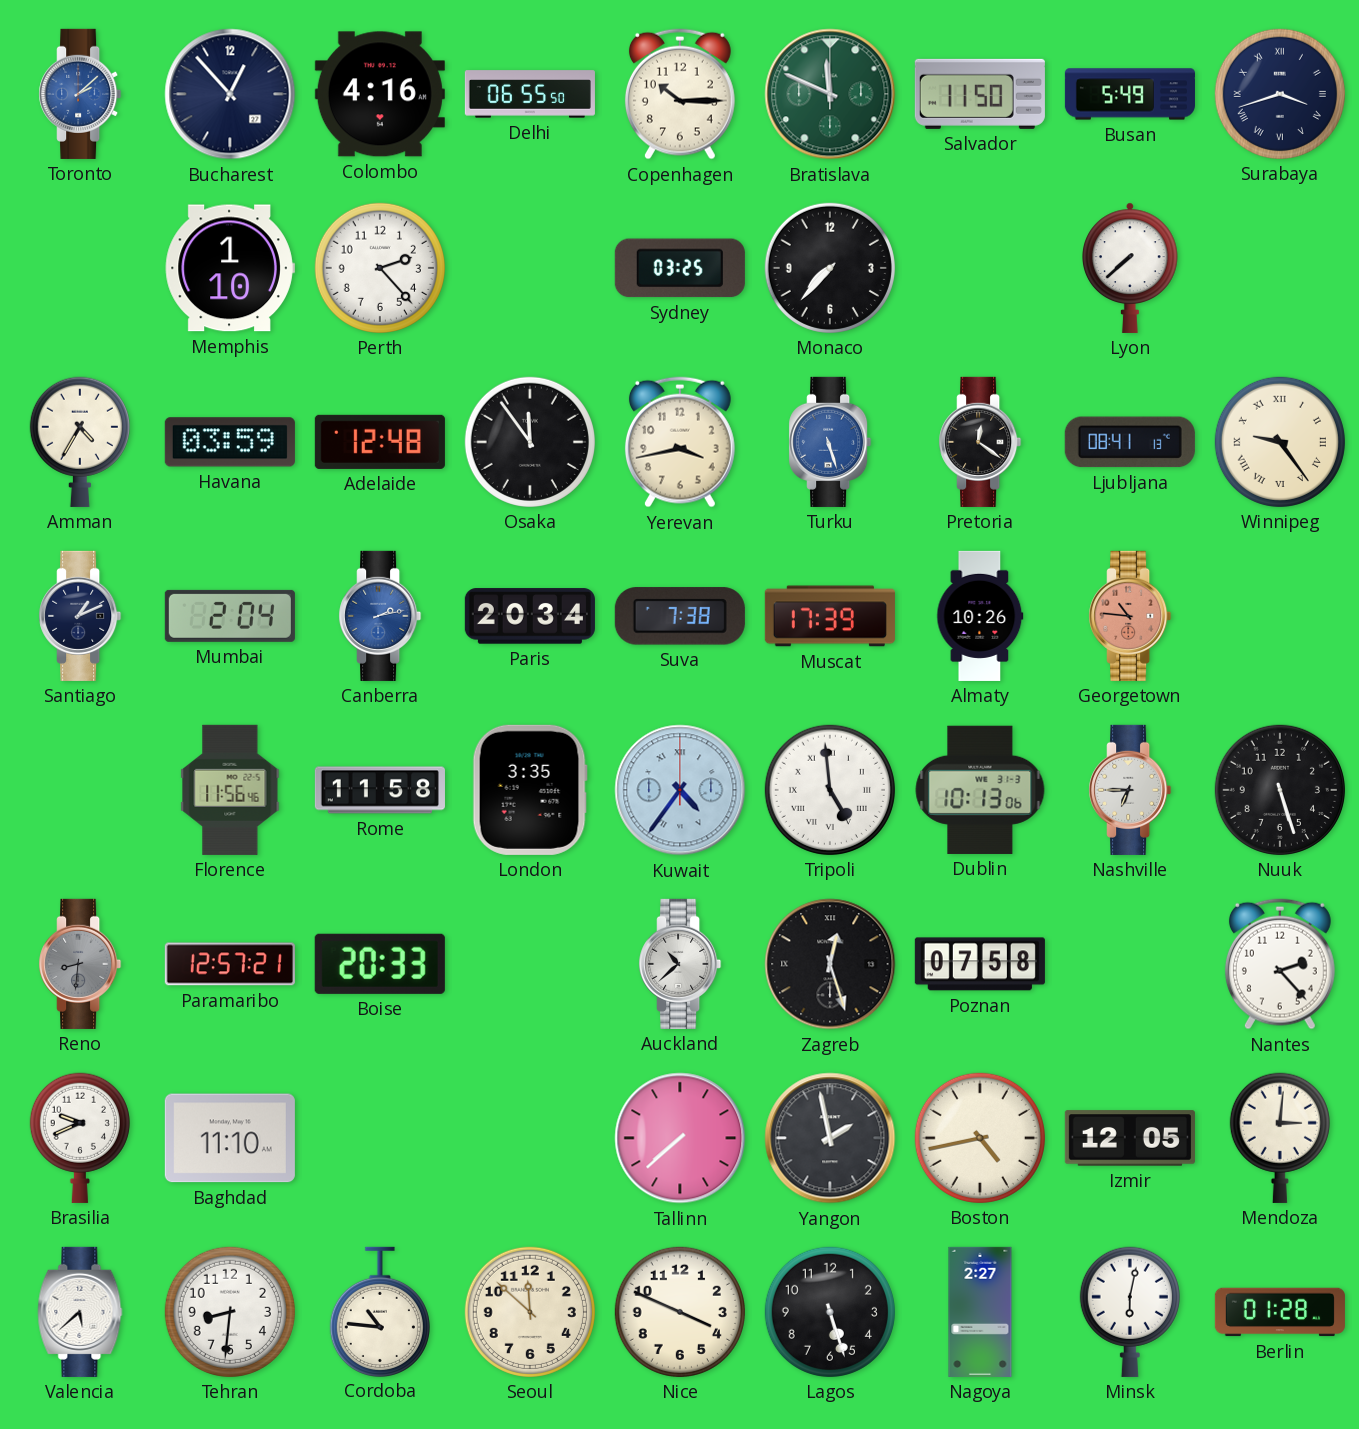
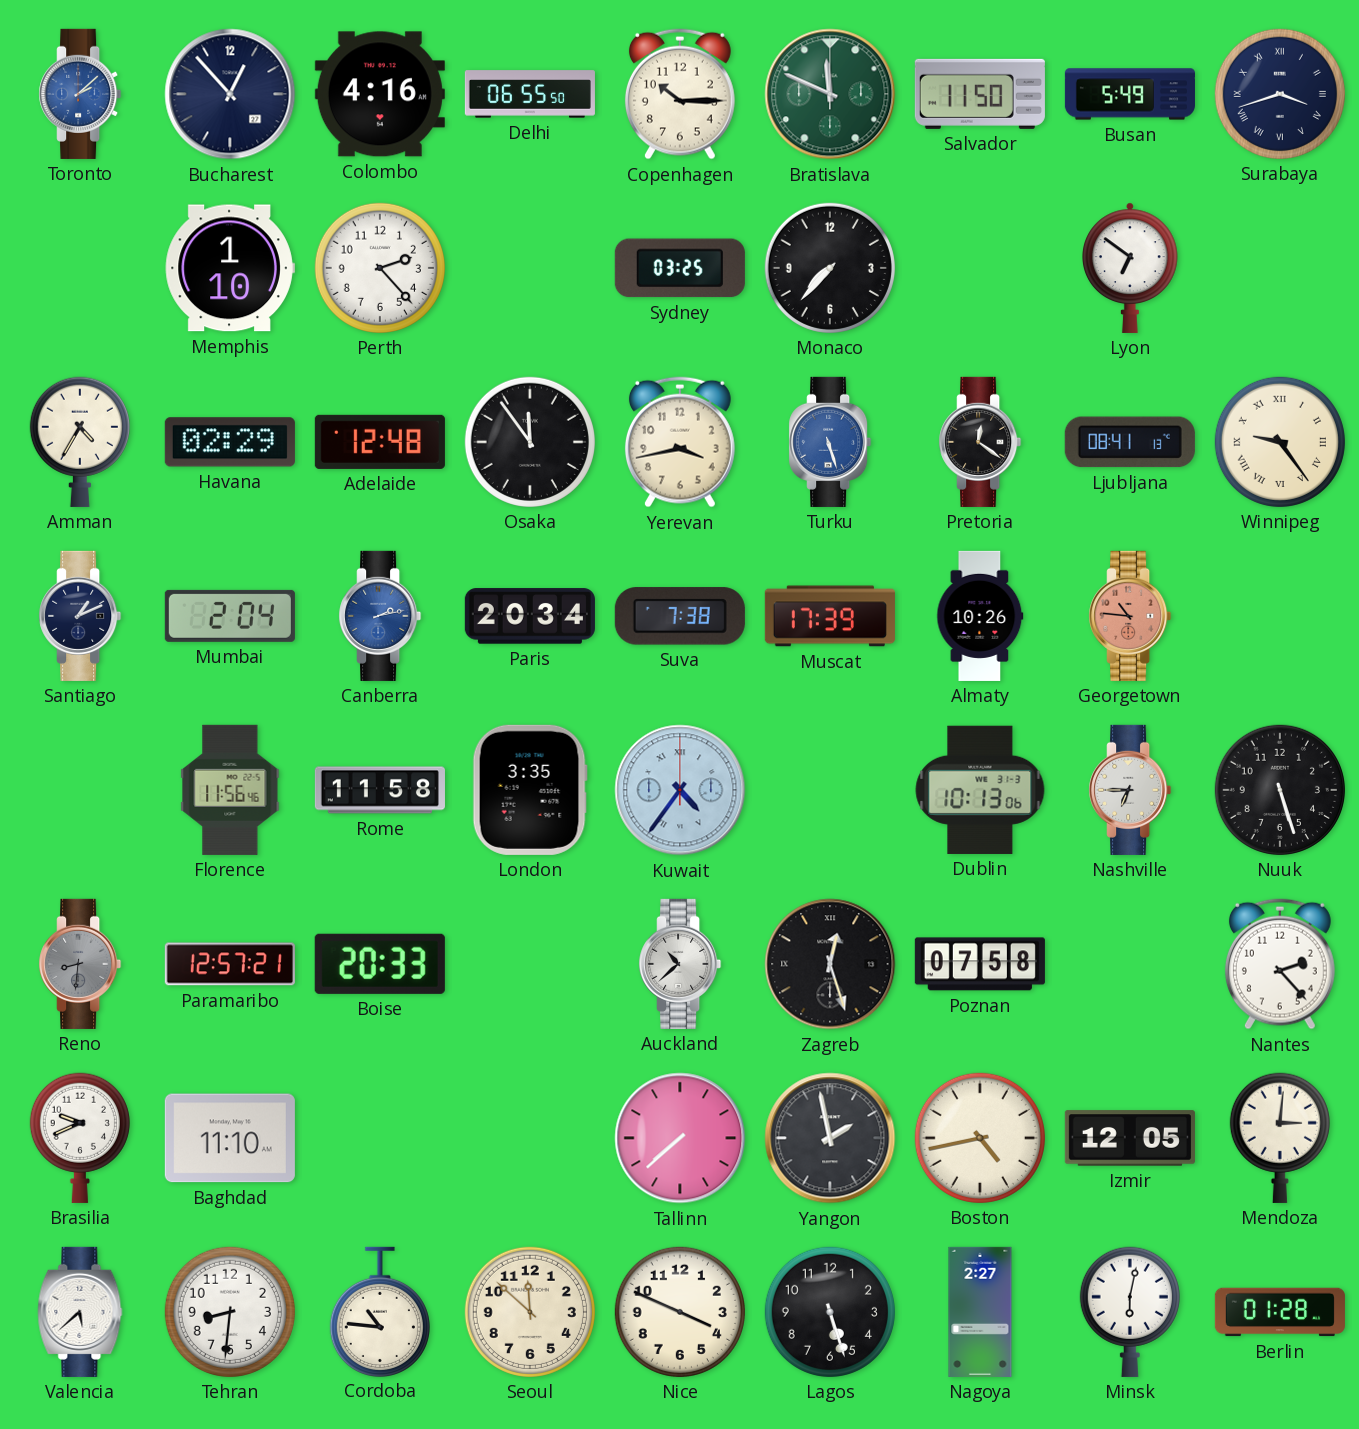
Lyon: 7:38 -> 6:51 (1131, 268)
Havana: 03:59 -> 02:29 (230, 442)
Tripoli: 4:59 -> none (830, 790)
